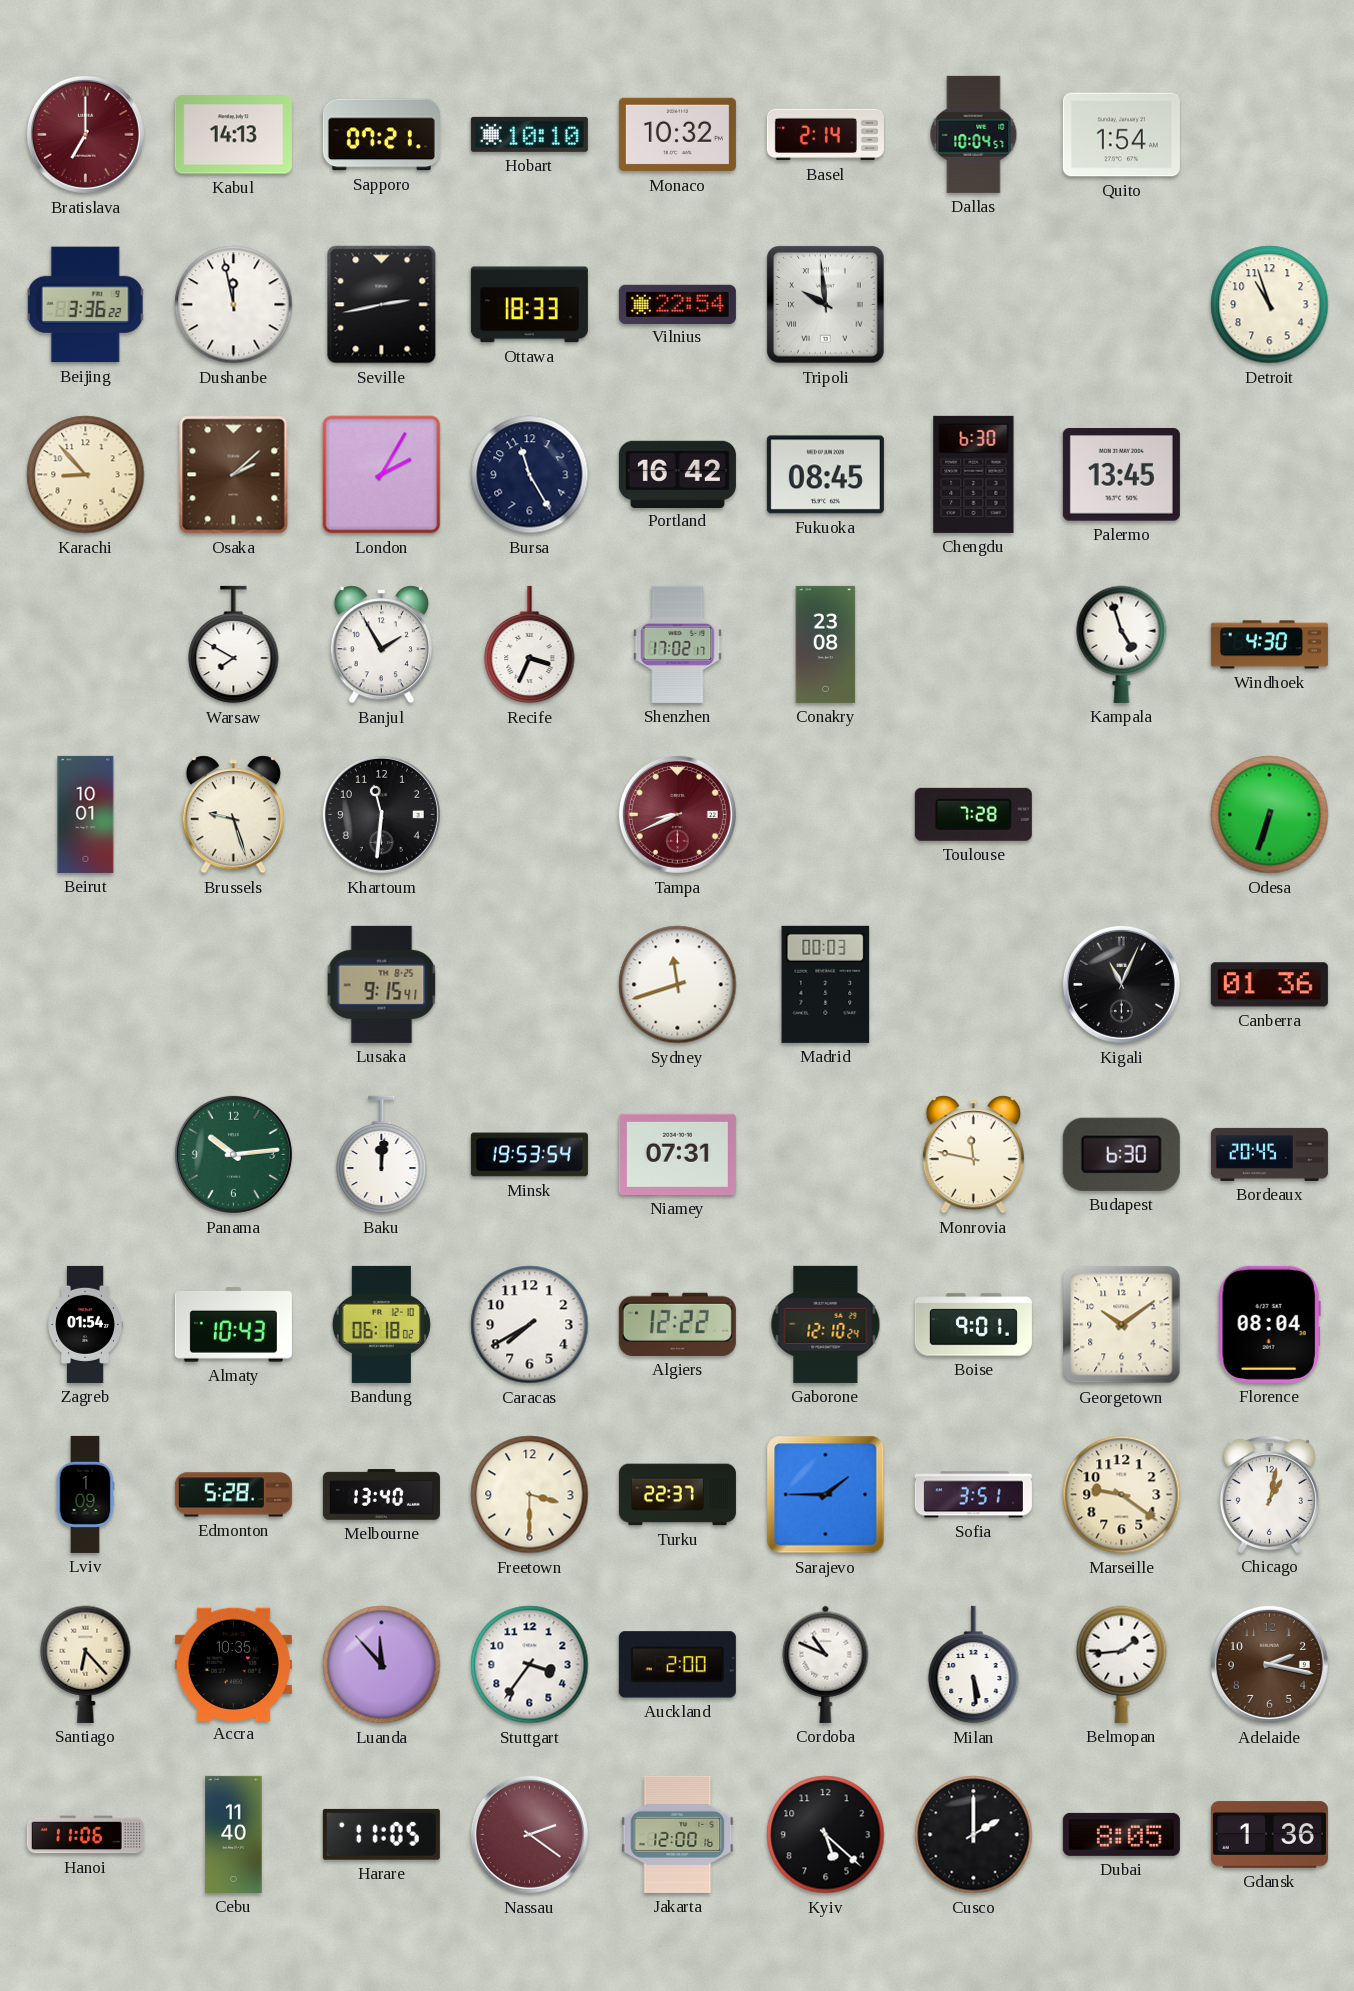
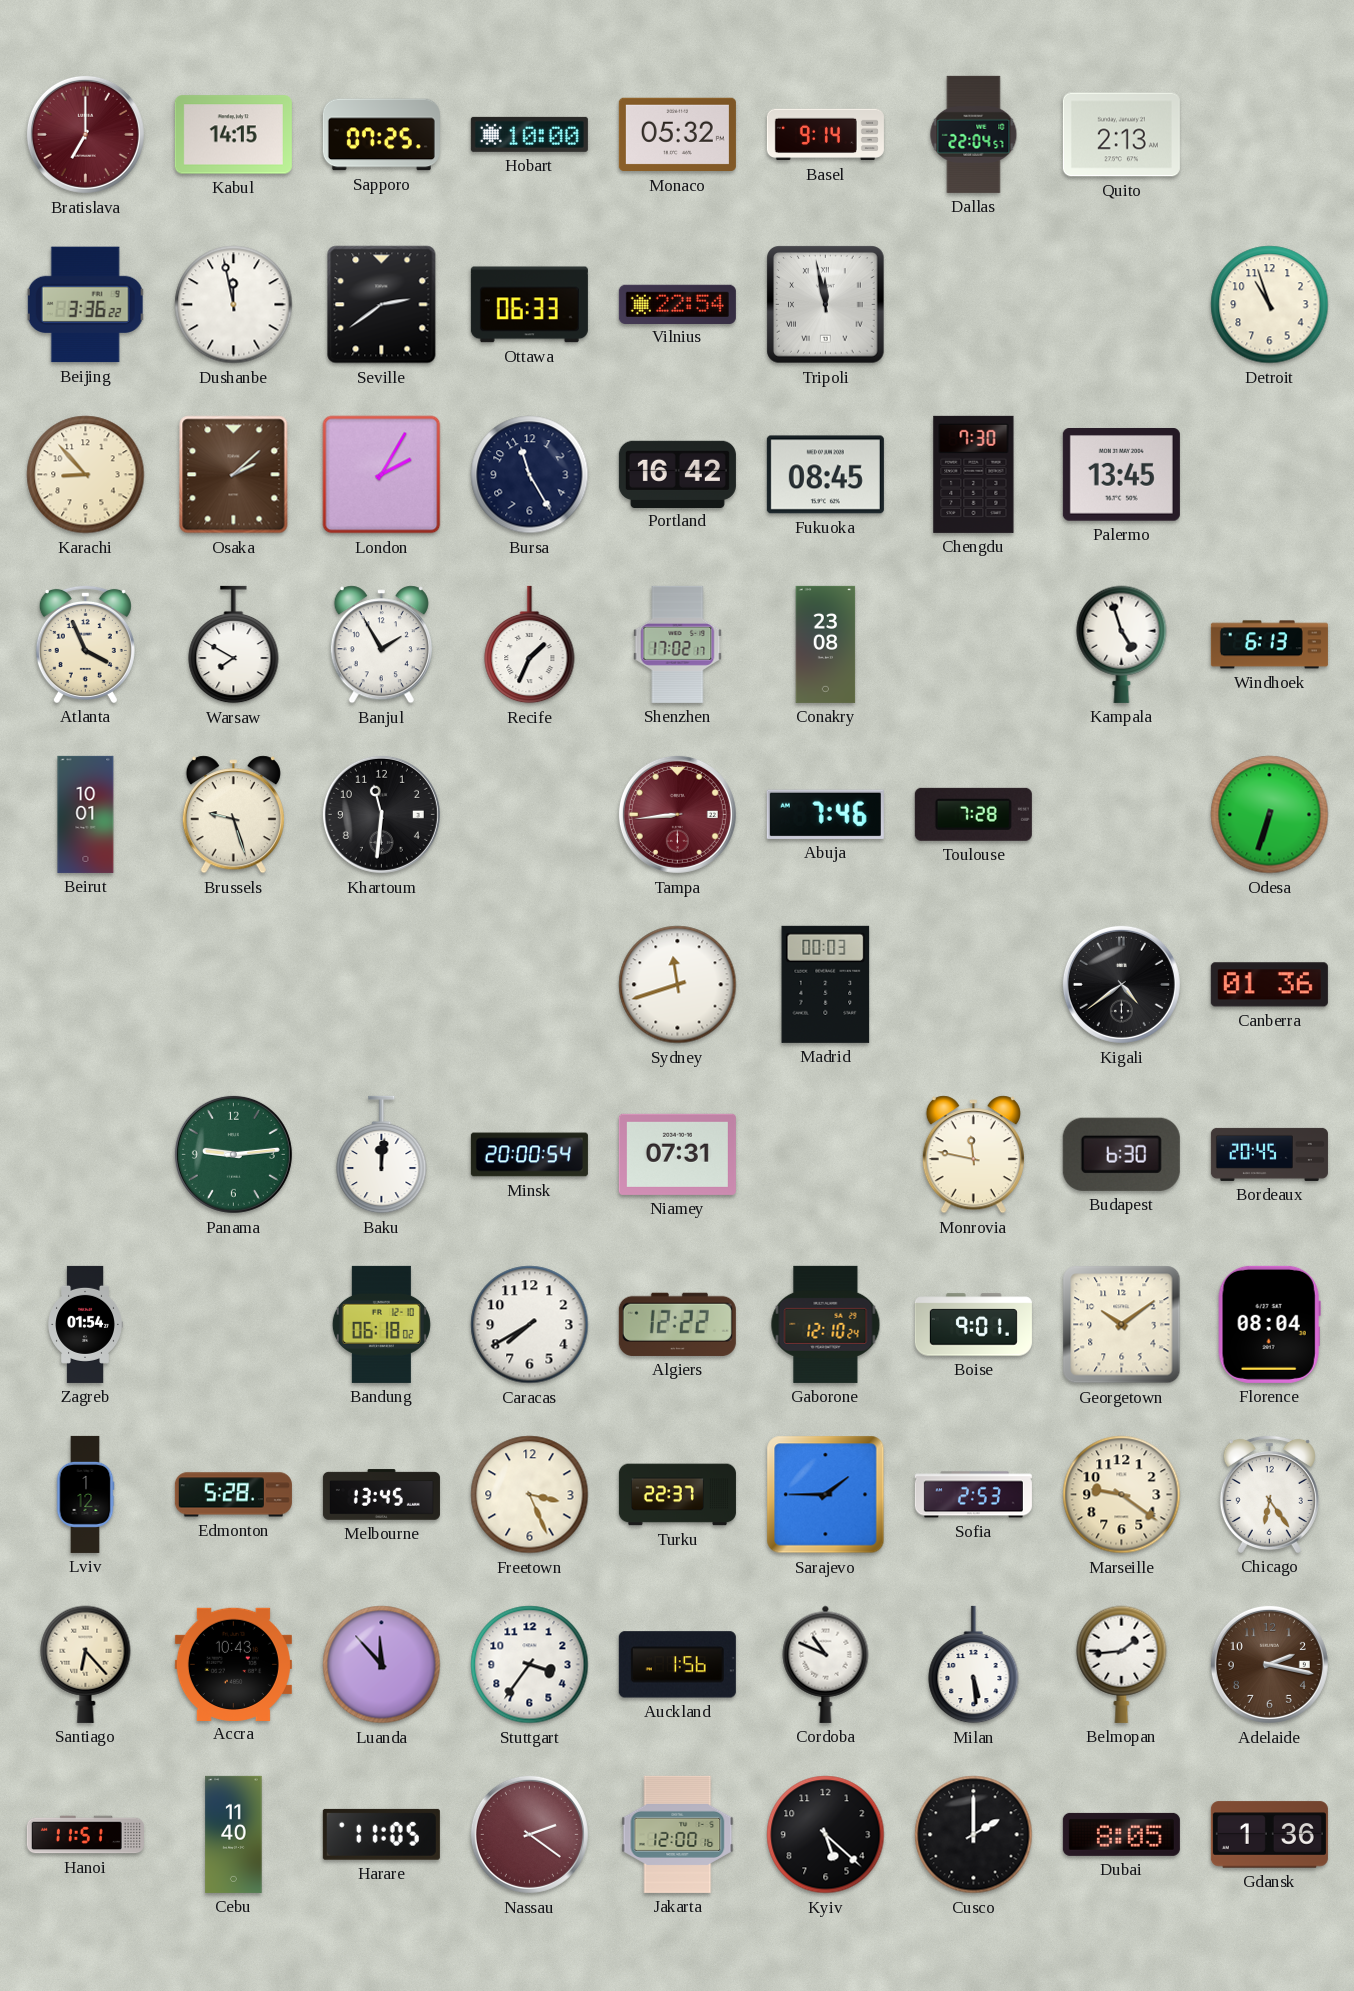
Kabul: 14:13 -> 14:15 (233, 135)
Sapporo: 07:21 -> 07:25 (381, 135)
Hobart: 10:10 -> 10:00 (529, 134)
Monaco: 10:32 -> 05:32 (677, 135)
Basel: 2:14 -> 9:14 (825, 135)
Dallas: 10:04 -> 22:04 (974, 134)
Quito: 1:54 -> 2:13 (1121, 135)
Seville: 2:43 -> 2:39 (382, 305)
Ottawa: 18:33 -> 06:33 (529, 305)
Tripoli: 9:59 -> 11:58 (826, 305)
Chengdu: 6:30 -> 7:30 (974, 474)
Atlanta: none -> 3:56 (85, 644)
Recife: 3:34 -> 1:34 (530, 645)
Windhoek: 4:30 -> 6:13 (1269, 645)
Tampa: 8:41 -> 8:44 (677, 814)
Abuja: none -> 7:46 (825, 814)
Lusaka: 9:15 -> none (382, 984)
Kigali: 11:04 -> 4:39 (1121, 984)
Panama: 10:14 -> 9:14 (233, 1154)
Minsk: 19:53 -> 20:00 (529, 1155)
Almaty: 10:43 -> none (233, 1325)
Lviv: 1:09 -> 1:12 (85, 1494)
Melbourne: 13:40 -> 13:45 (381, 1495)
Freetown: 3:30 -> 3:26 (530, 1495)
Sofia: 3:51 -> 2:53 (973, 1495)
Chicago: 1:02 -> 6:24 (1269, 1494)
Accra: 10:35 -> 10:43 (233, 1664)
Auckland: 2:00 -> 1:56 (677, 1665)
Hanoi: 11:06 -> 11:51 (85, 1835)
